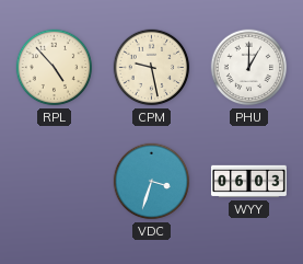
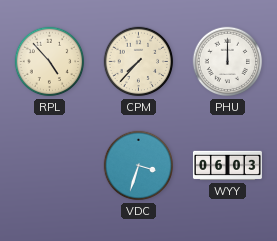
CPM: 9:28 -> 7:37 (139, 62)
PHU: 1:00 -> 12:00 (228, 62)
